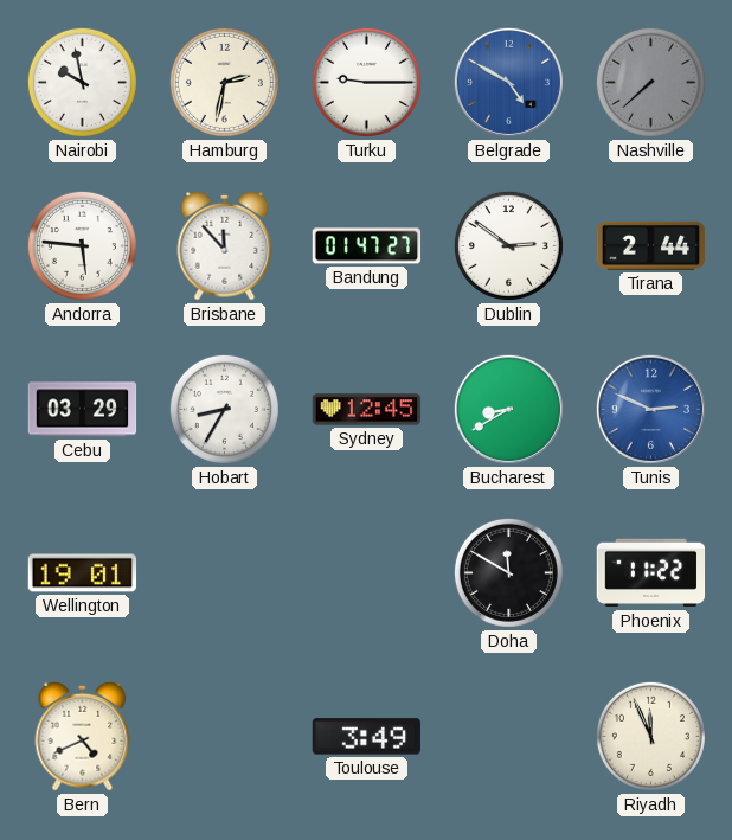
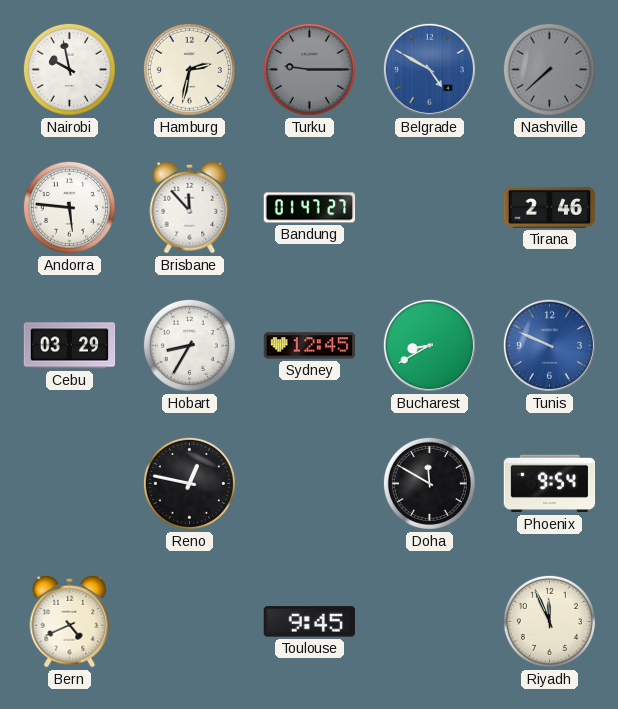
Turku dial: white -> grey (309, 69)
Dublin: 2:51 -> none (508, 245)
Tirana: 2:44 -> 2:46 (550, 207)
Tunis: 2:49 -> 9:49 (549, 345)
Wellington: 19:01 -> none (83, 573)
Reno: none -> 12:47 (189, 483)
Phoenix: 11:22 -> 9:54 (550, 484)
Toulouse: 3:49 -> 9:45 (310, 622)
